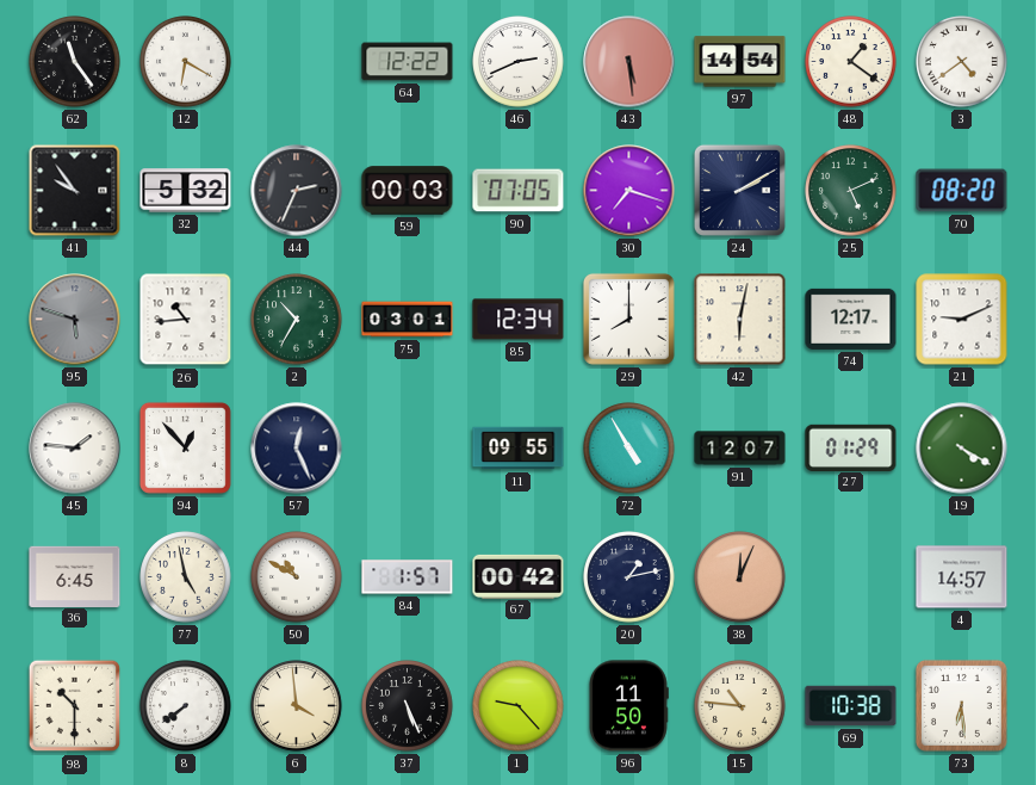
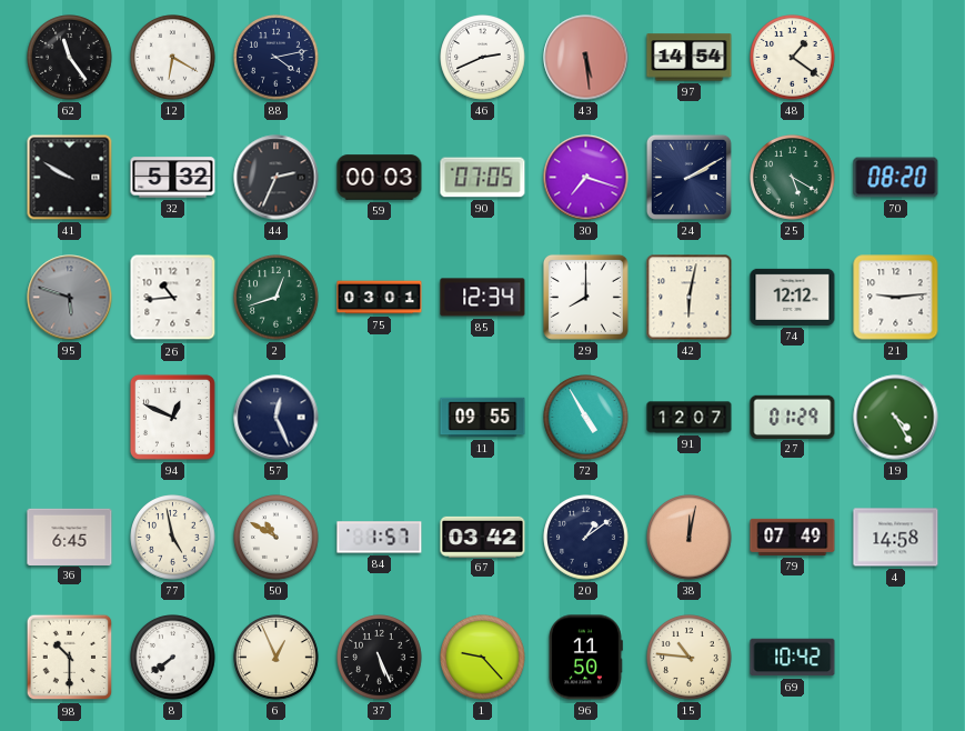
88: none -> 4:13 (277, 58)
64: 12:22 -> none (408, 62)
3: 4:39 -> none (962, 62)
41: 9:54 -> 9:50 (70, 178)
25: 5:11 -> 5:20 (793, 178)
2: 10:35 -> 12:42 (277, 298)
74: 12:17 -> 12:12 (793, 297)
21: 9:11 -> 9:14 (896, 298)
45: 1:46 -> none (75, 449)
94: 12:53 -> 12:49 (172, 417)
19: 4:20 -> 4:25 (896, 418)
67: 00:42 -> 03:42 (483, 537)
20: 1:13 -> 1:09 (586, 538)
38: 12:04 -> 12:02 (690, 538)
79: none -> 07:49 (793, 537)
4: 14:57 -> 14:58 (896, 538)
6: 3:59 -> 12:56 (277, 658)
69: 10:38 -> 10:42 (793, 658)
73: 6:29 -> none (961, 705)
